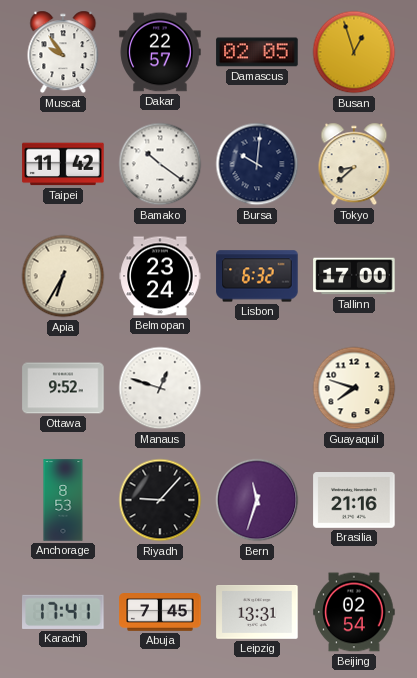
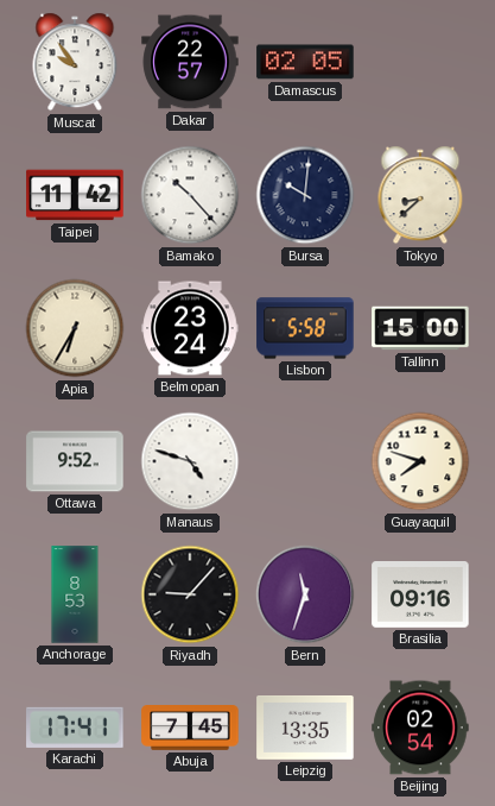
Busan: 12:57 -> none (354, 52)
Bamako: 10:21 -> 10:23 (190, 195)
Lisbon: 6:32 -> 5:58 (305, 328)
Tallinn: 17:00 -> 15:00 (420, 328)
Manaus: 12:48 -> 4:48 (190, 461)
Brasilia: 21:16 -> 09:16 (420, 596)
Leipzig: 13:31 -> 13:35 (305, 729)
